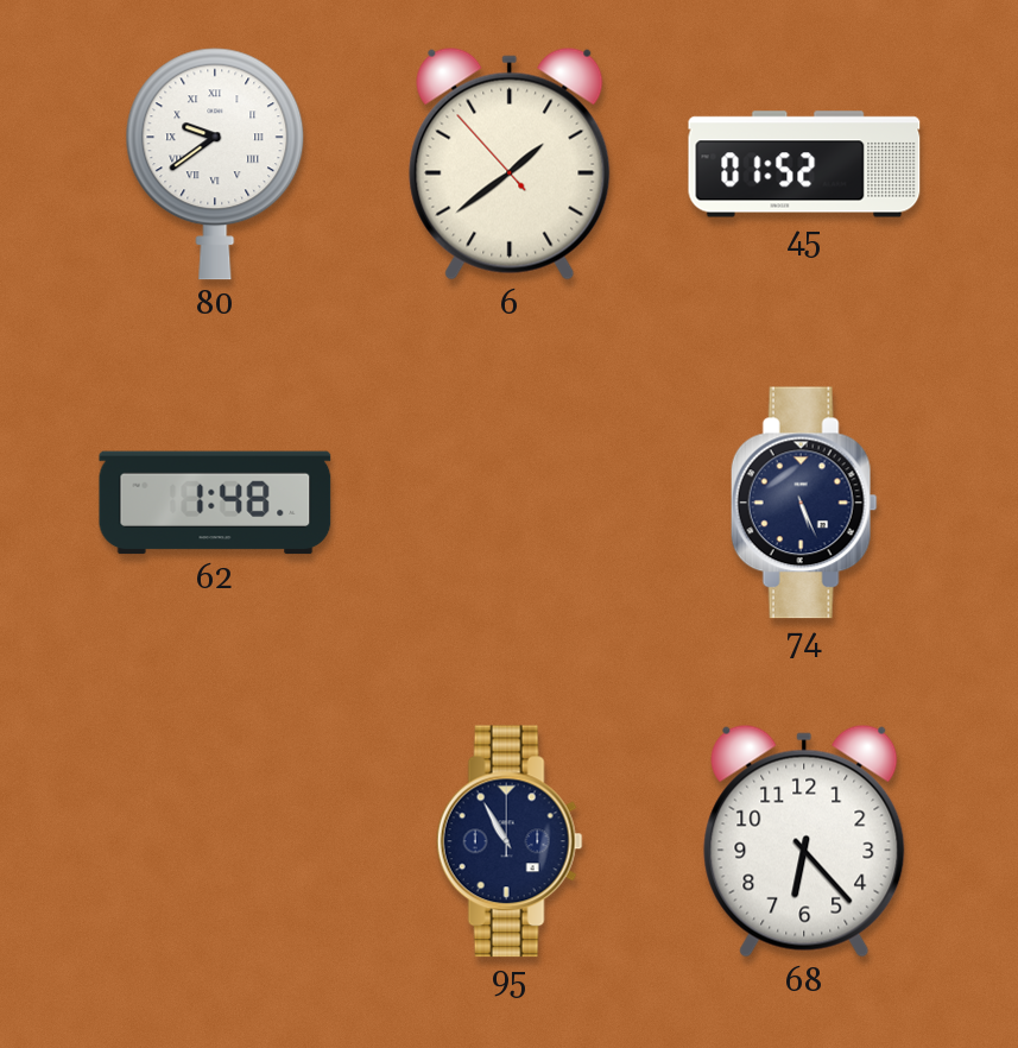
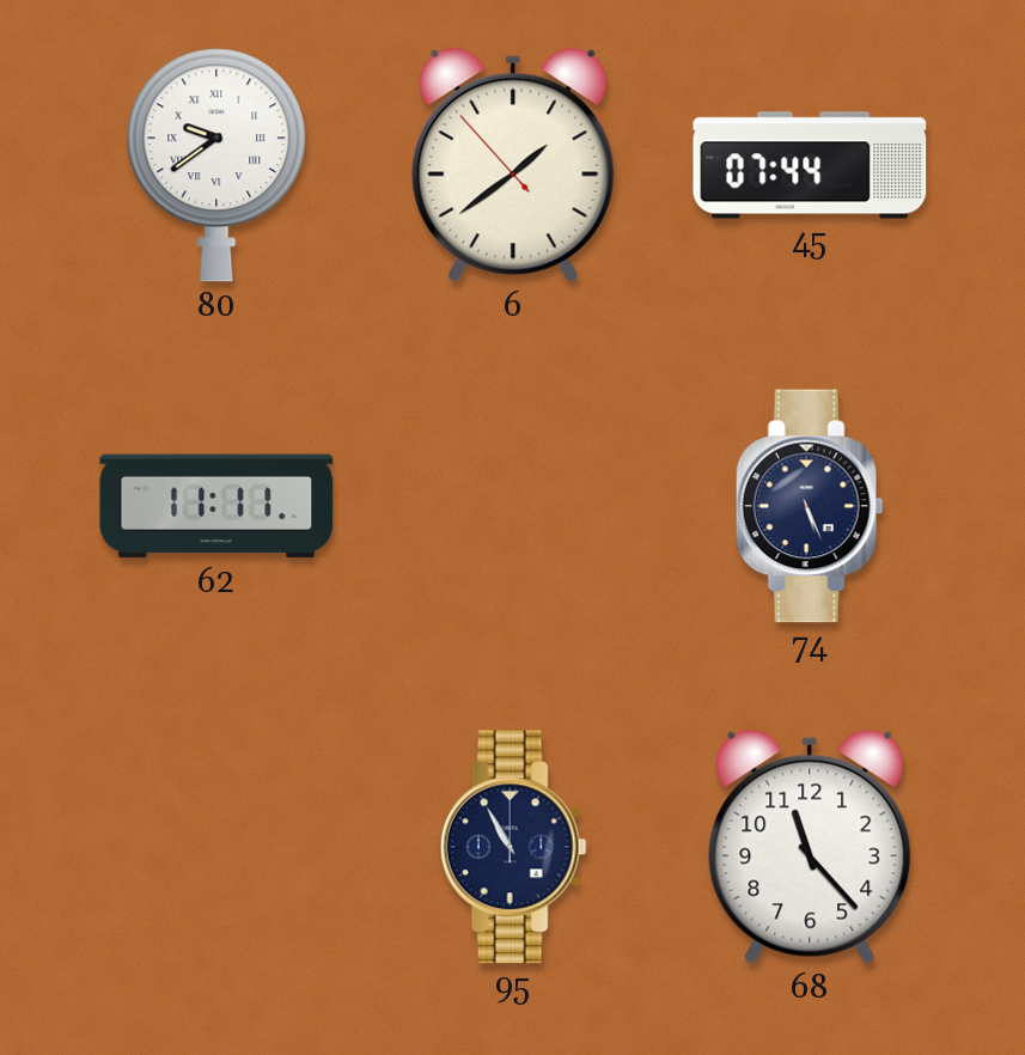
45: 01:52 -> 07:44 (810, 165)
62: 1:48 -> 11:11 (216, 506)
68: 6:23 -> 11:23 (810, 847)
